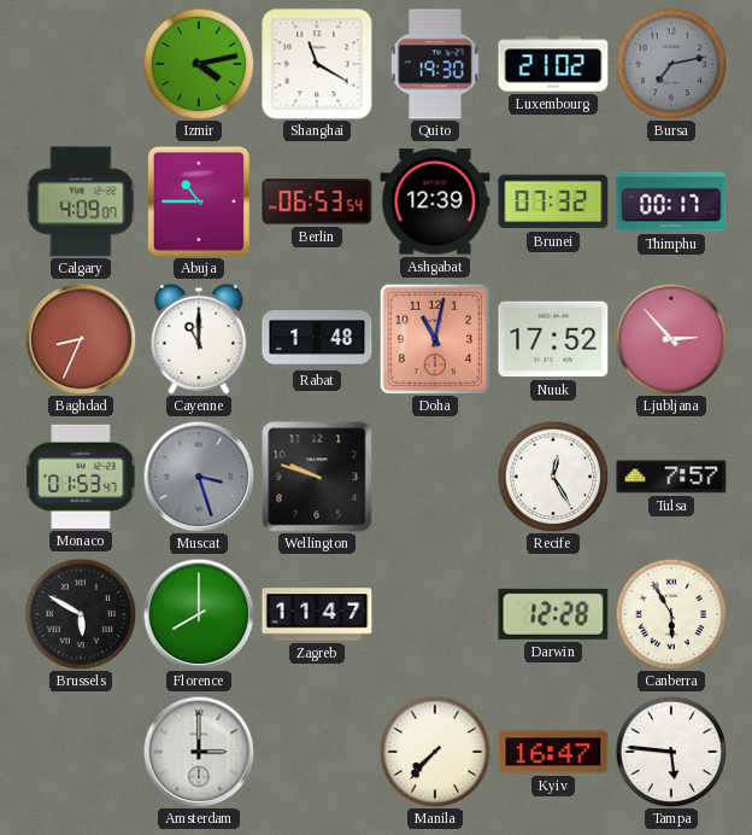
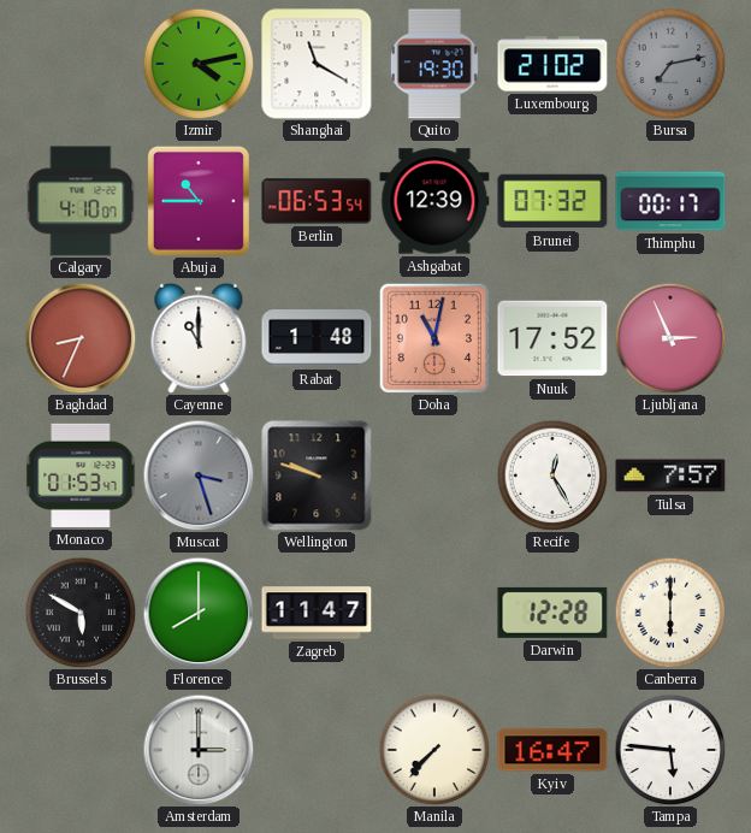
Calgary: 4:09 -> 4:10 (81, 201)
Ljubljana: 2:53 -> 2:56 (670, 338)
Canberra: 5:55 -> 6:00 (670, 613)
